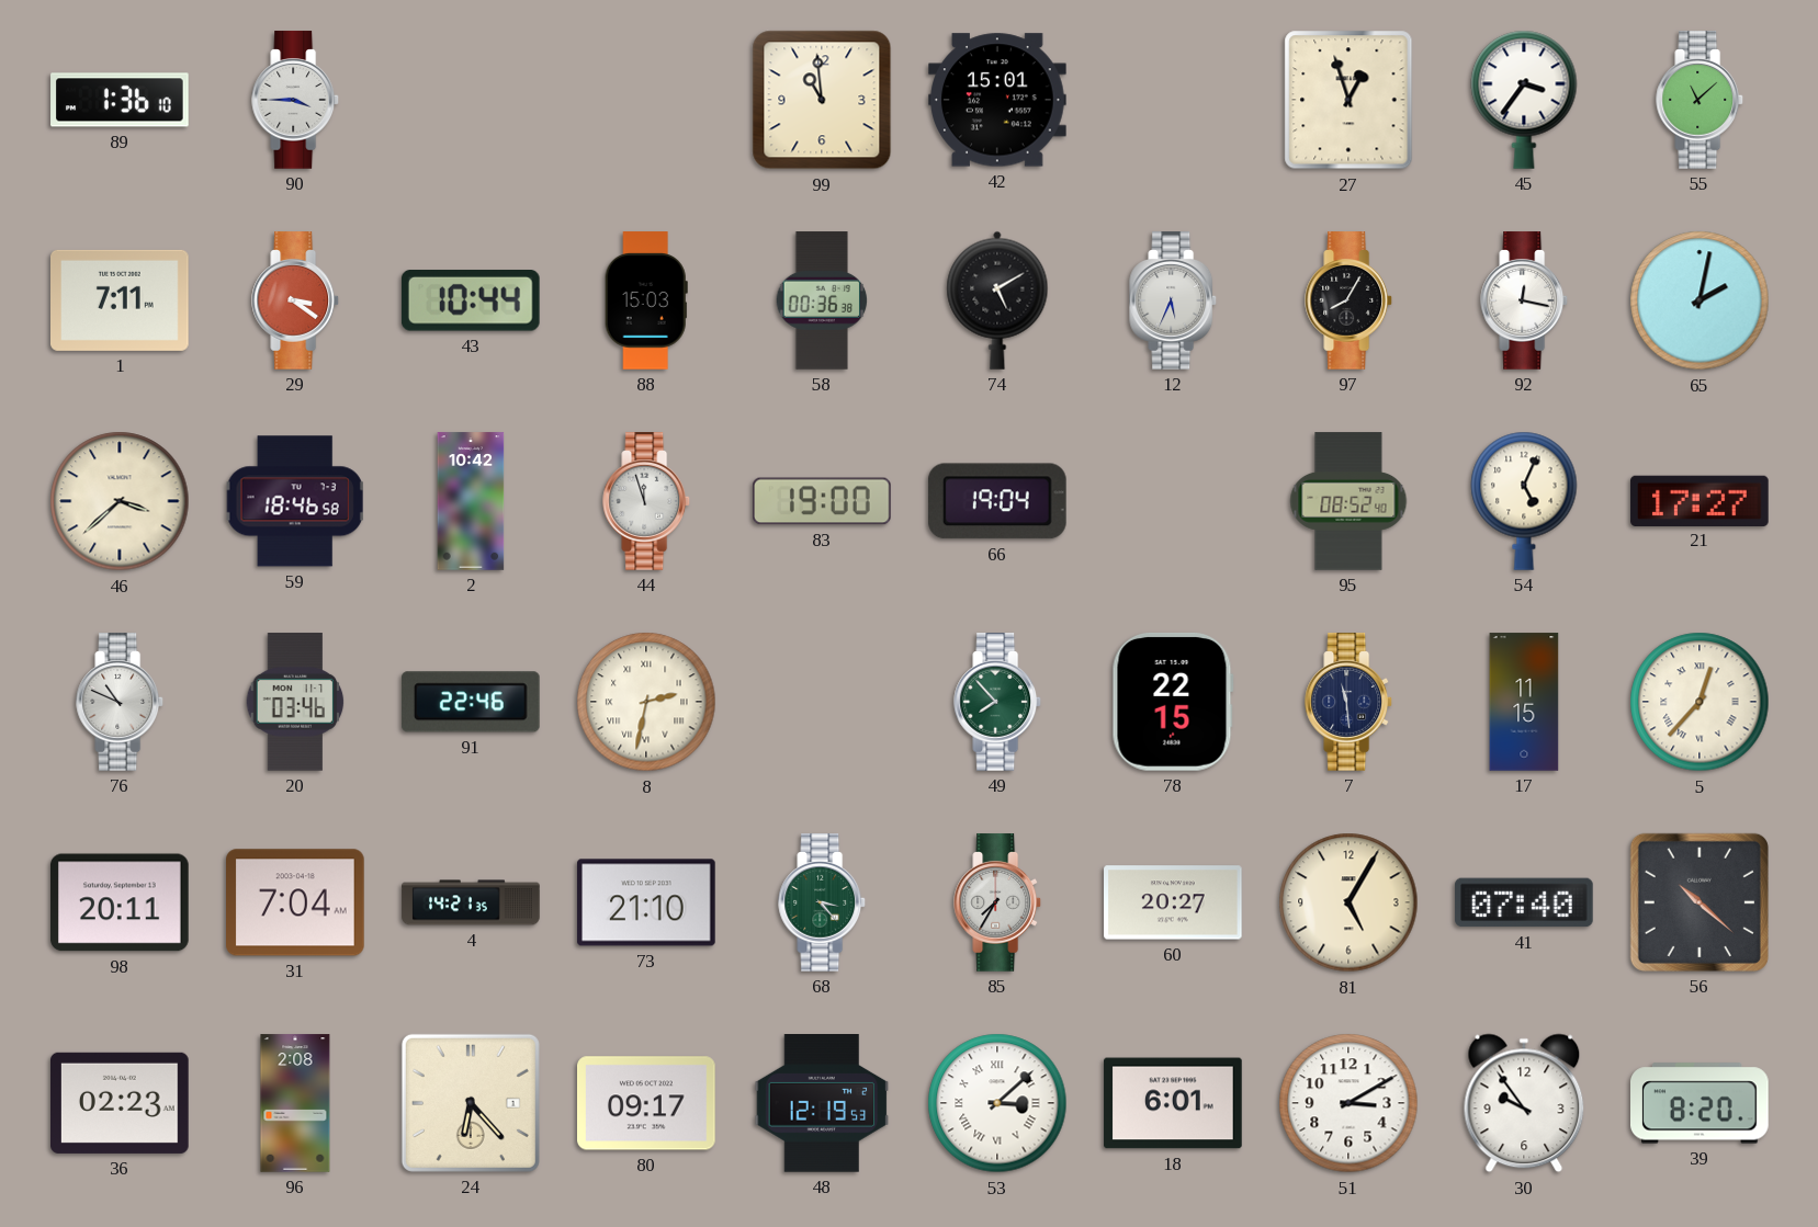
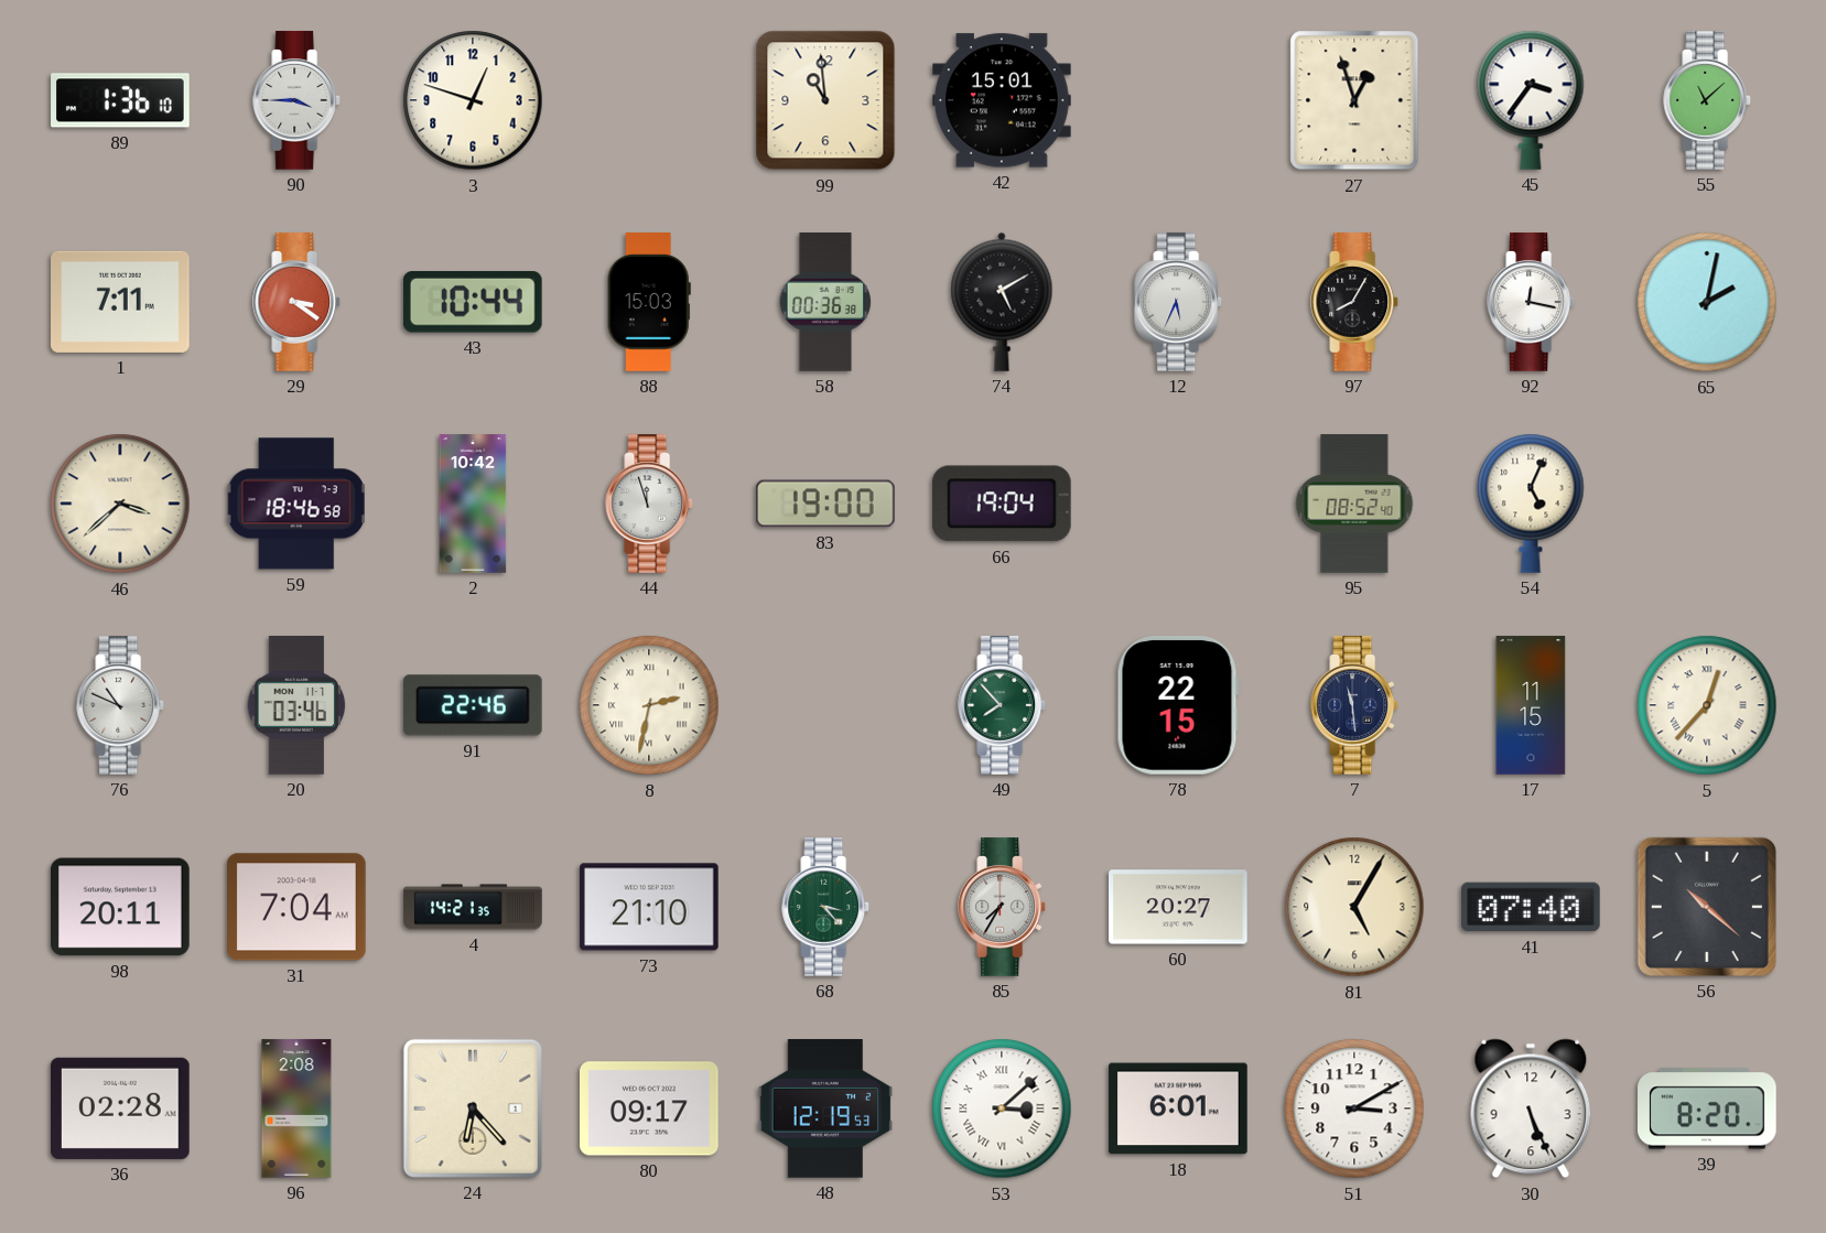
3: none -> 12:48 (473, 100)
21: 17:27 -> none (1700, 500)
36: 02:23 -> 02:28 (121, 1108)
30: 9:54 -> 5:26 (1531, 1108)
